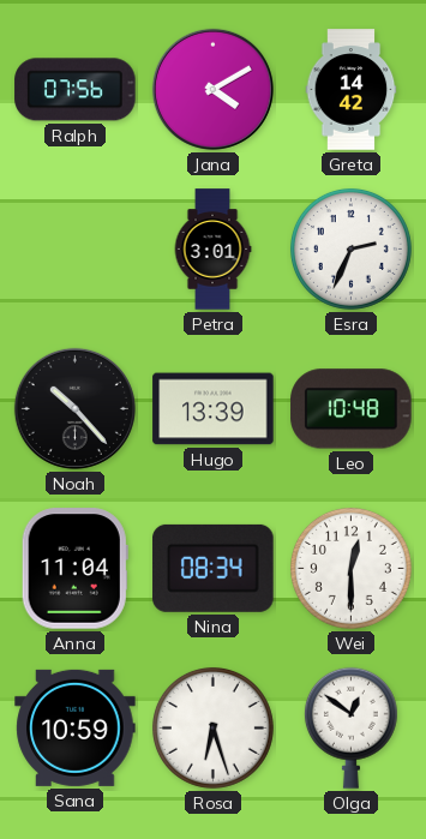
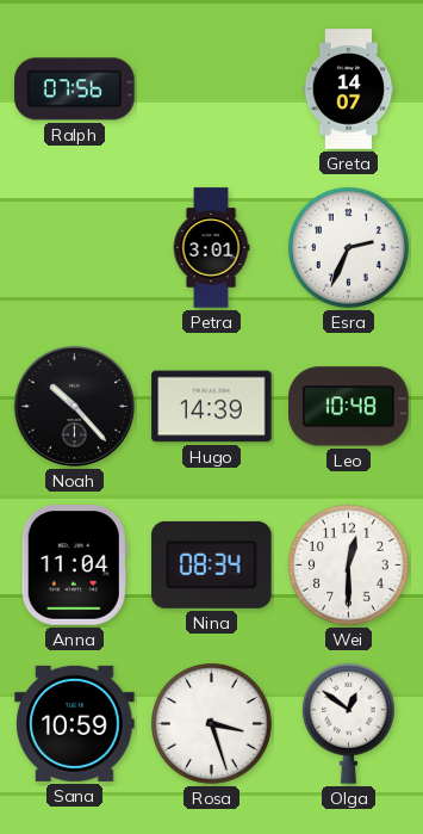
Jana: 4:10 -> none (212, 89)
Greta: 14:42 -> 14:07 (349, 89)
Hugo: 13:39 -> 14:39 (212, 407)
Rosa: 6:27 -> 3:27 (211, 723)
